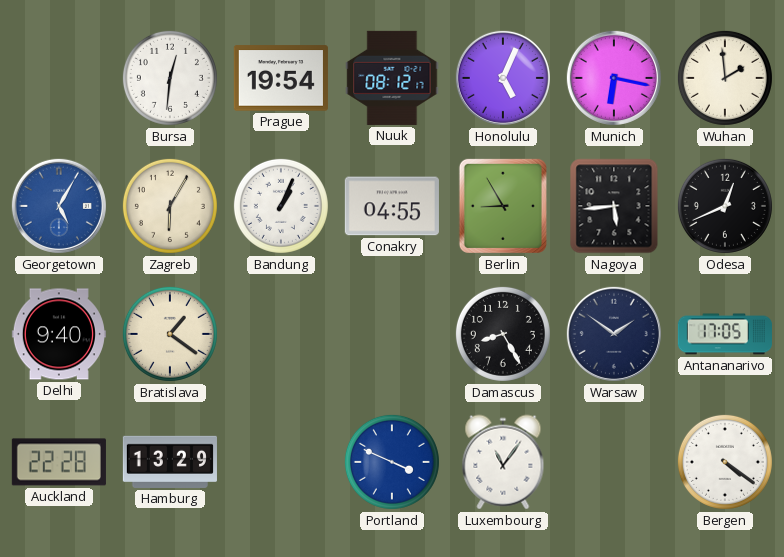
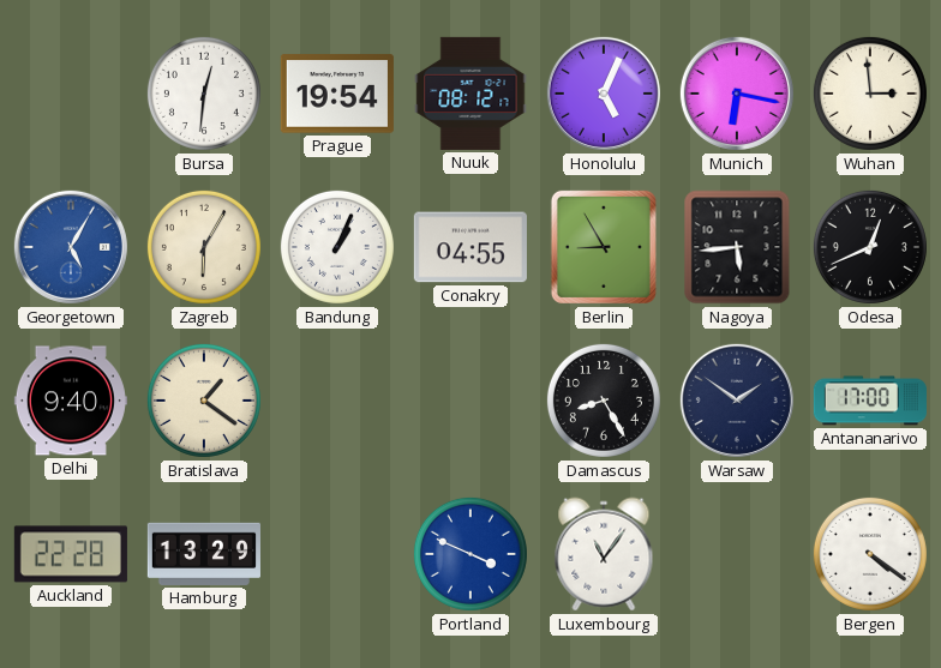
Wuhan: 1:59 -> 2:59 (870, 94)
Antananarivo: 17:05 -> 17:00 (870, 401)
